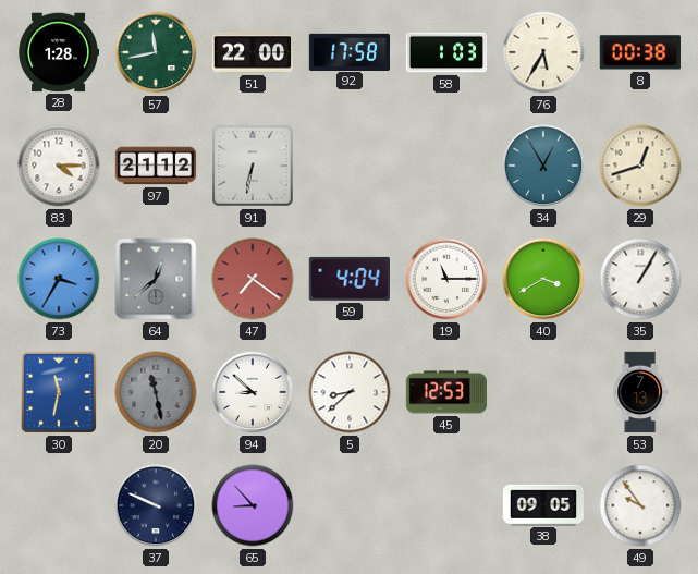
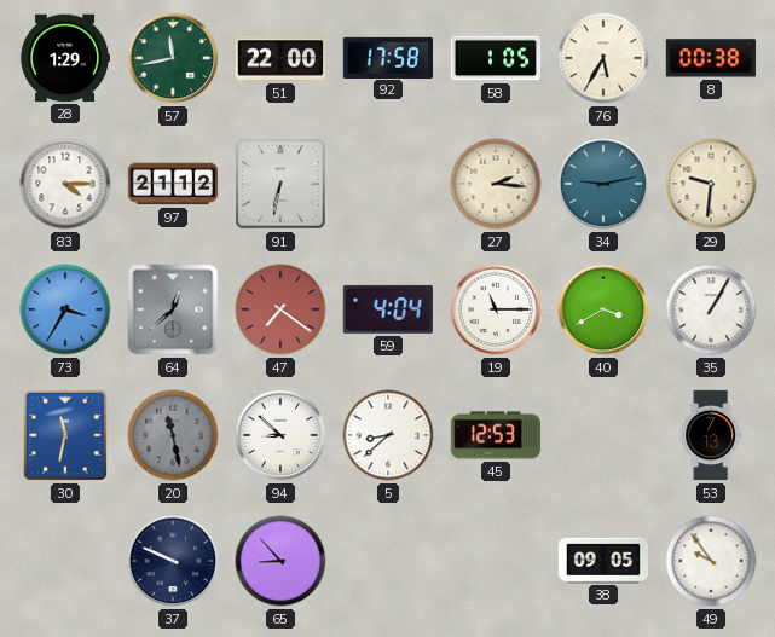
28: 1:28 -> 1:29 (66, 58)
58: 1:03 -> 1:05 (496, 58)
27: none -> 2:16 (496, 184)
34: 12:55 -> 9:13 (603, 184)
29: 12:42 -> 9:31 (711, 184)
